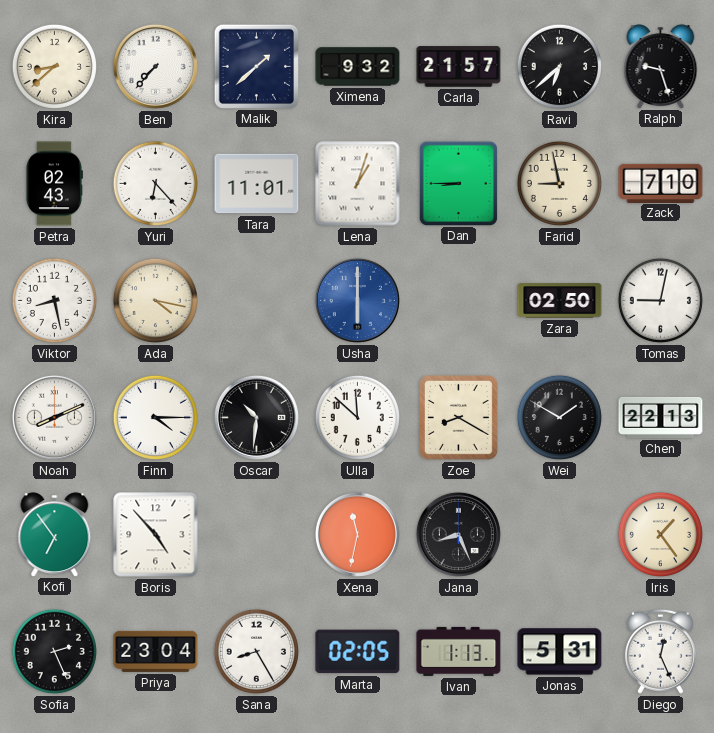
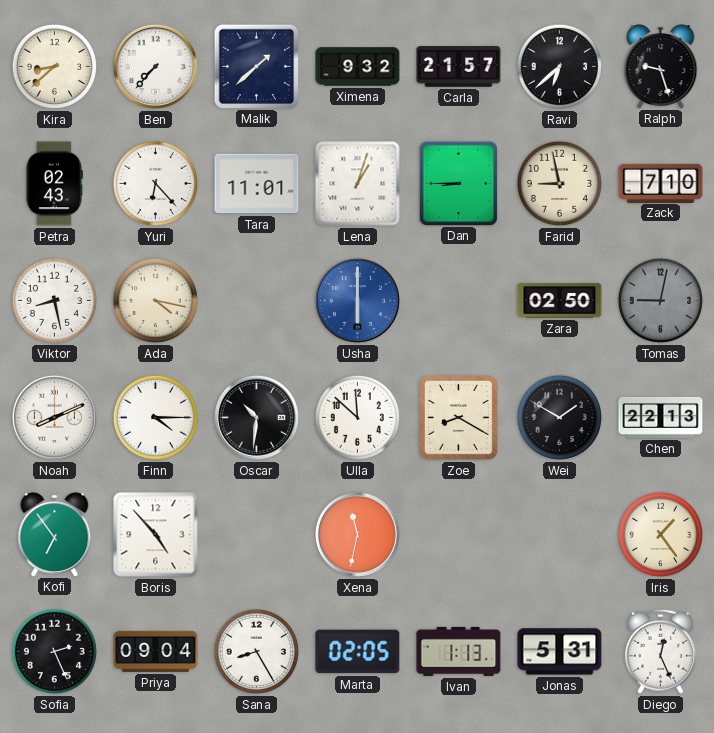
Tomas dial: white -> grey (660, 300)
Jana: 8:26 -> none (458, 534)
Priya: 23:04 -> 09:04 (156, 651)
